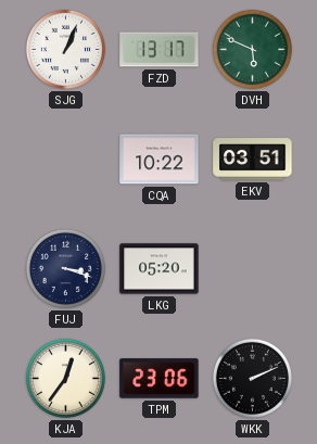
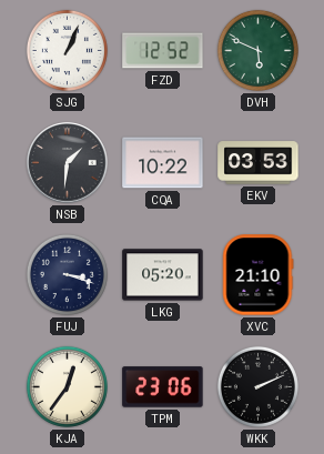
FZD: 13:17 -> 12:52 (163, 51)
NSB: none -> 1:31 (68, 163)
EKV: 03:51 -> 03:53 (259, 163)
XVC: none -> 21:10 (259, 275)
